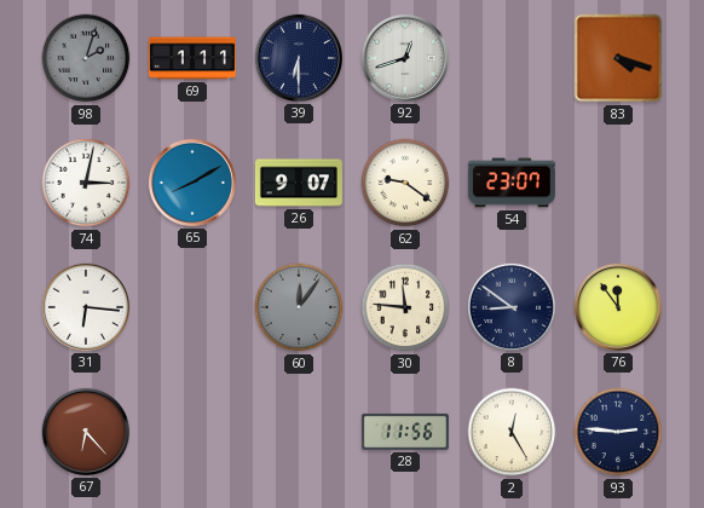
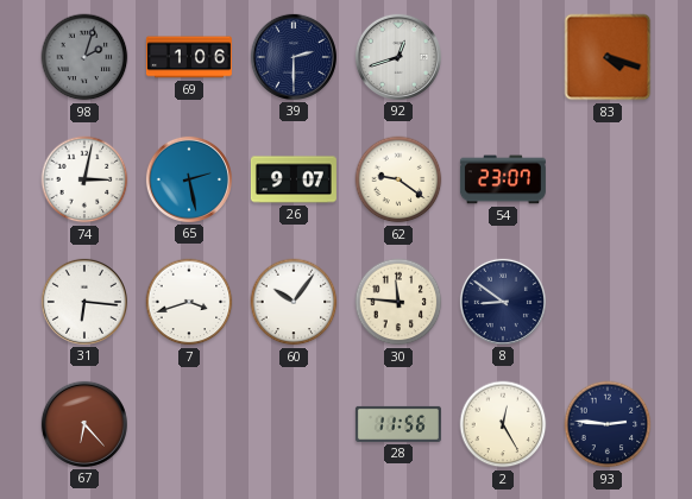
69: 1:11 -> 1:06 (189, 57)
39: 6:30 -> 2:30 (294, 57)
65: 8:10 -> 2:28 (189, 179)
7: none -> 3:42 (189, 302)
60: 12:06 -> 10:06 (294, 302)
60 dial: grey -> white (294, 302)
76: 11:54 -> none (618, 307)
